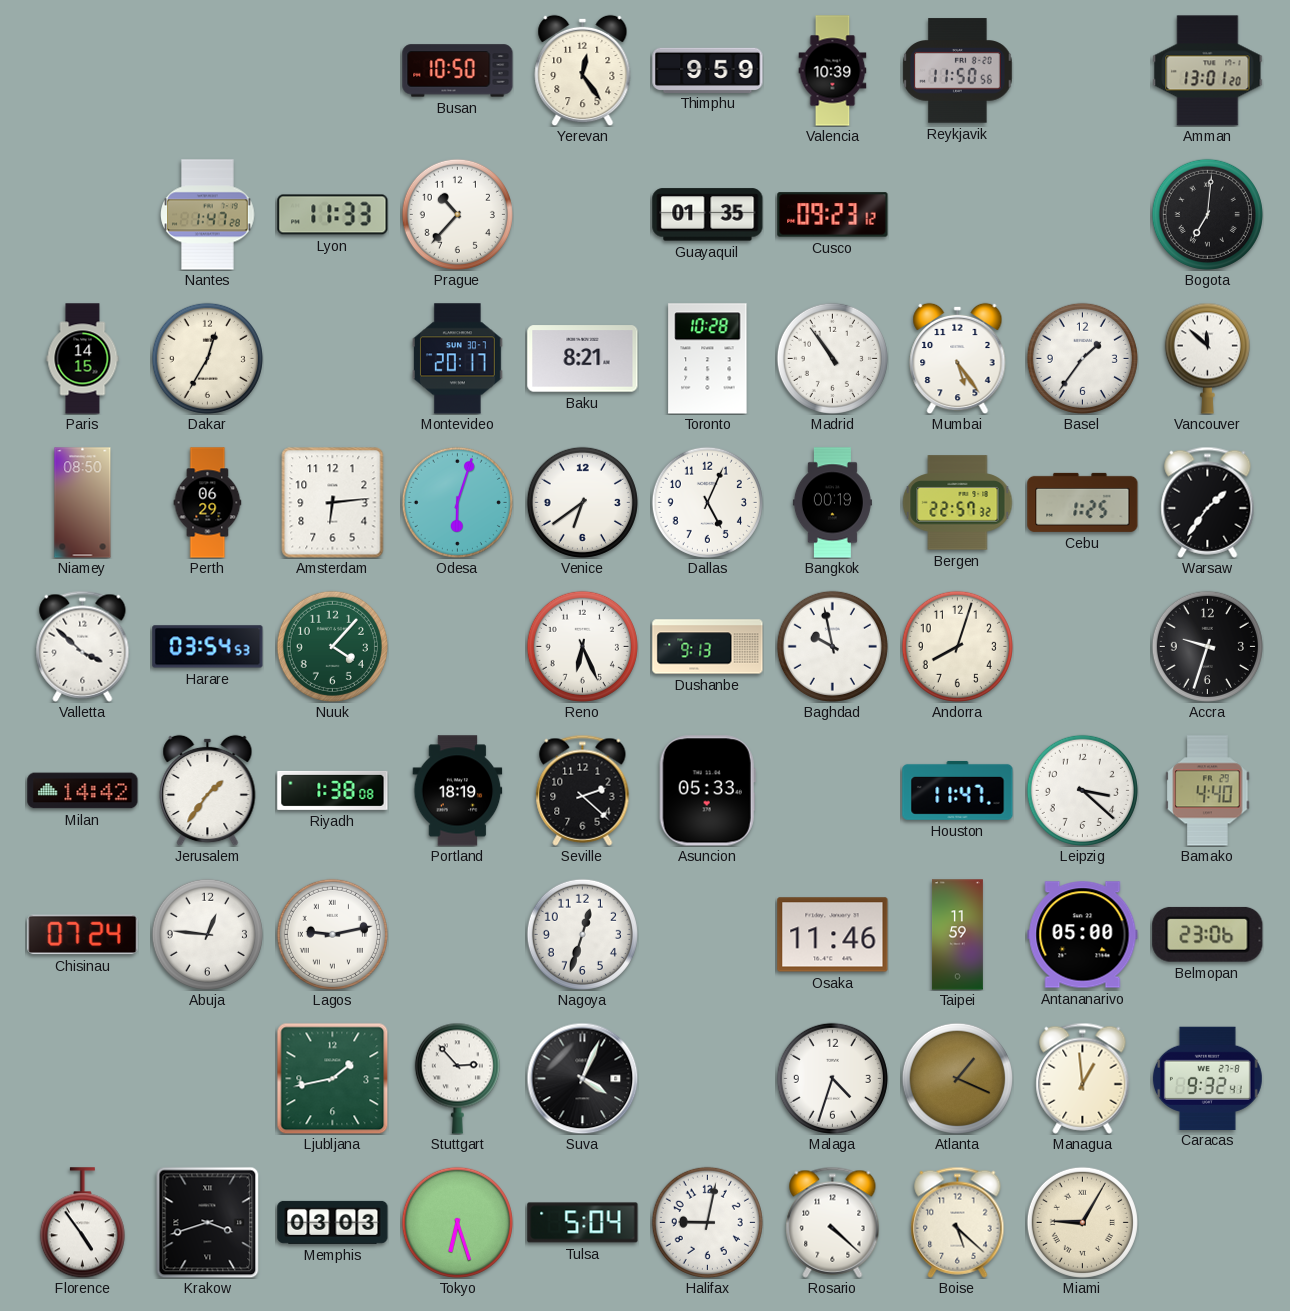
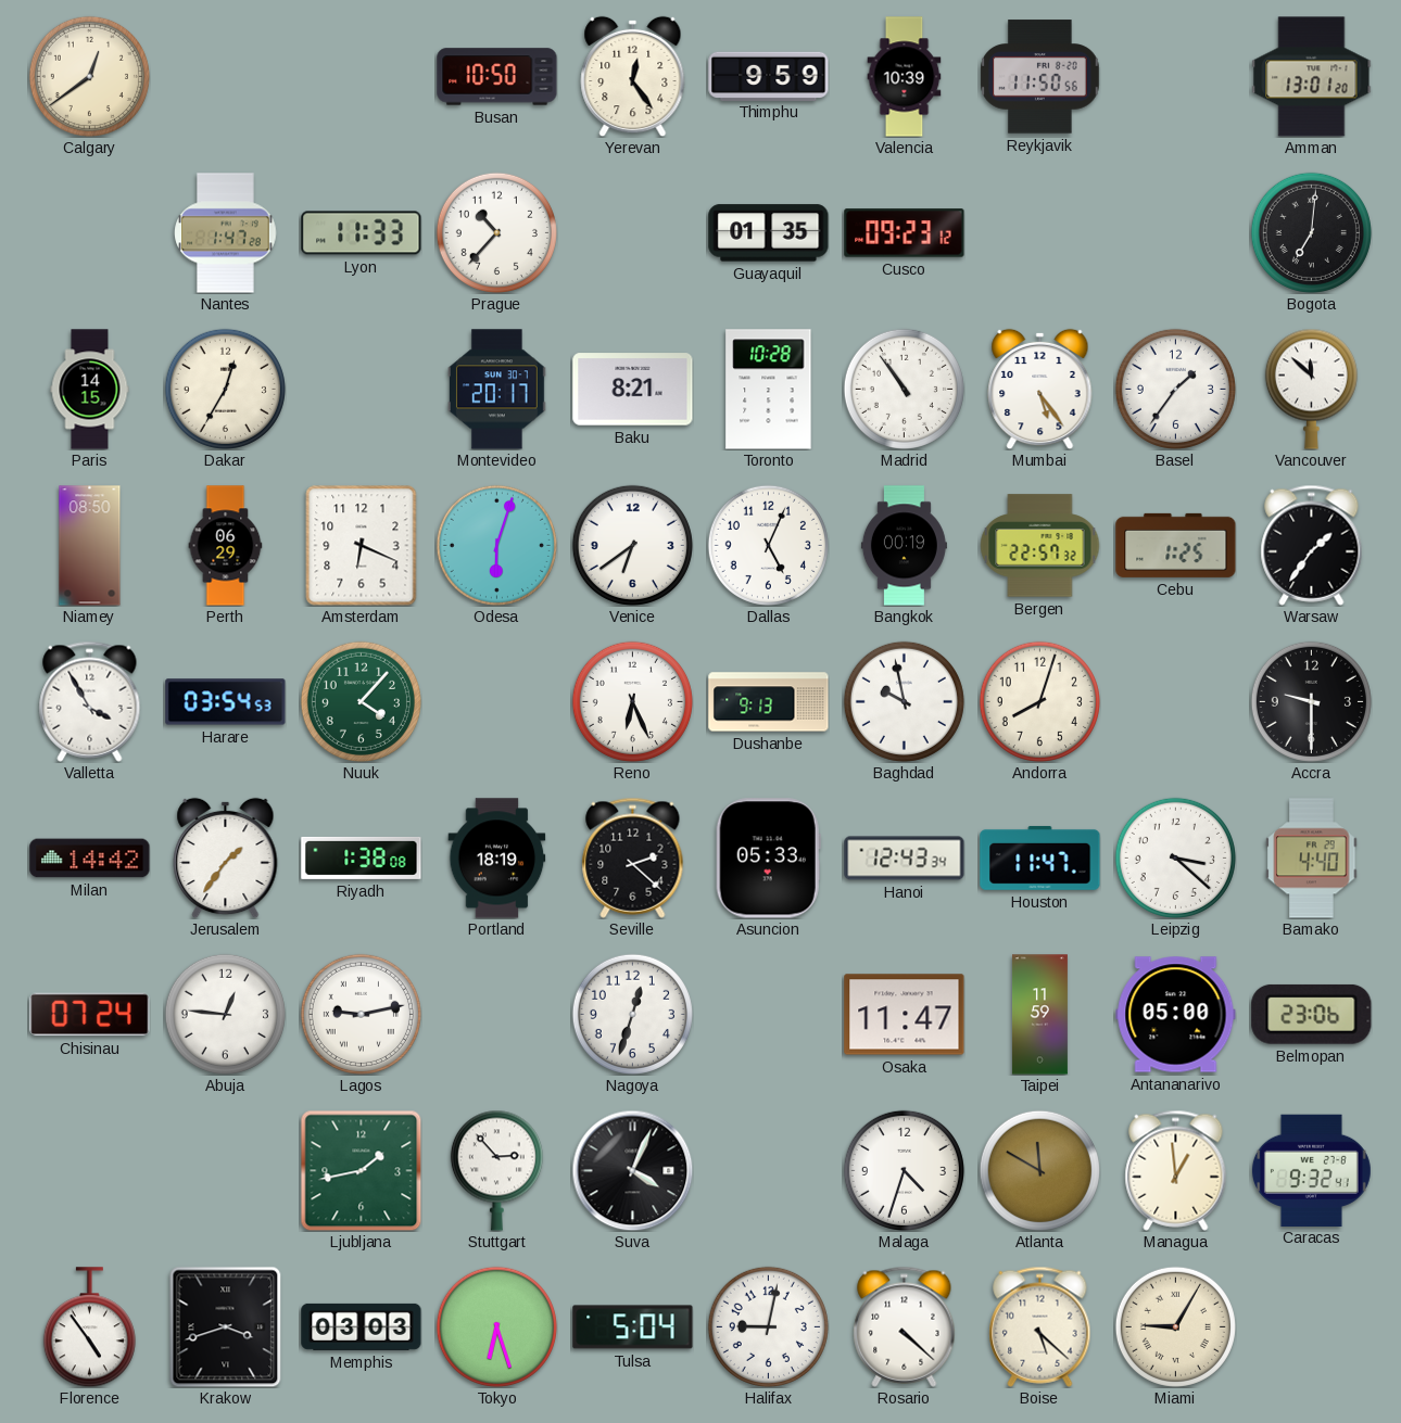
Calgary: none -> 12:39 (89, 76)
Amsterdam: 6:14 -> 6:19 (362, 546)
Valletta: 3:52 -> 3:55 (90, 701)
Accra: 9:33 -> 9:30 (1311, 701)
Hanoi: none -> 12:43 (905, 859)
Osaka: 11:46 -> 11:47 (905, 1015)
Atlanta: 1:19 -> 11:50 (1039, 1170)
